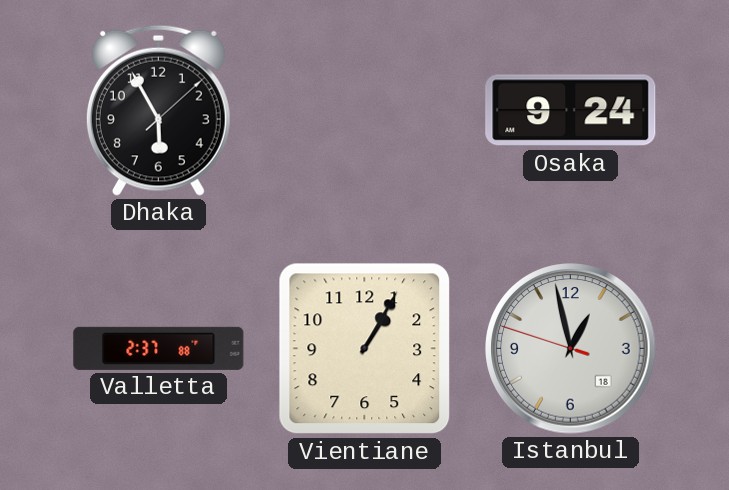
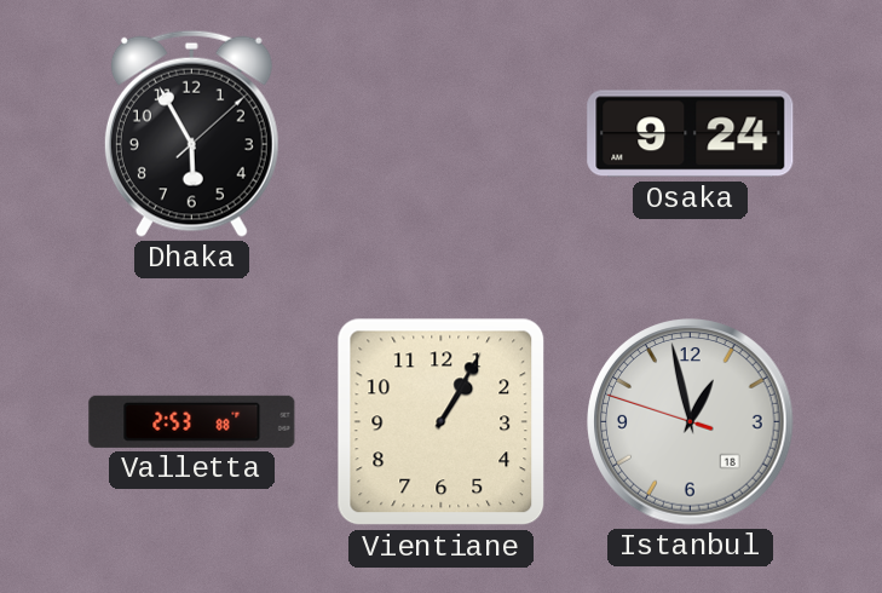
Valletta: 2:37 -> 2:53 (192, 421)
